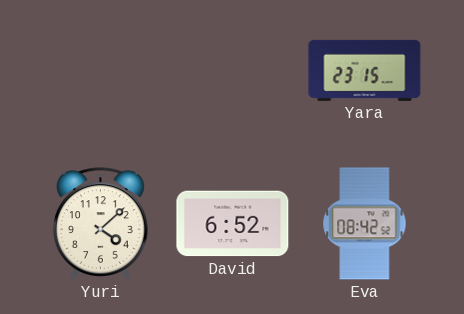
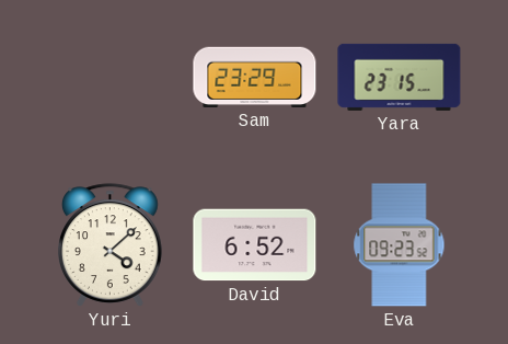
Sam: none -> 23:29 (255, 77)
Eva: 08:42 -> 09:23 (400, 245)
